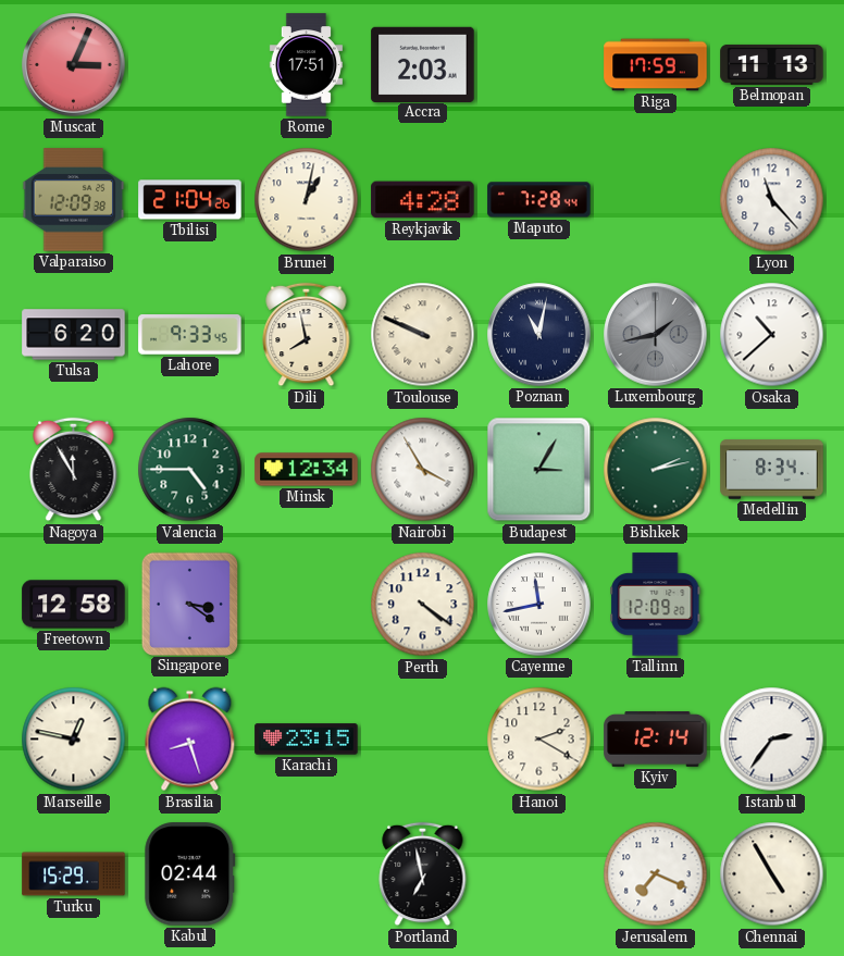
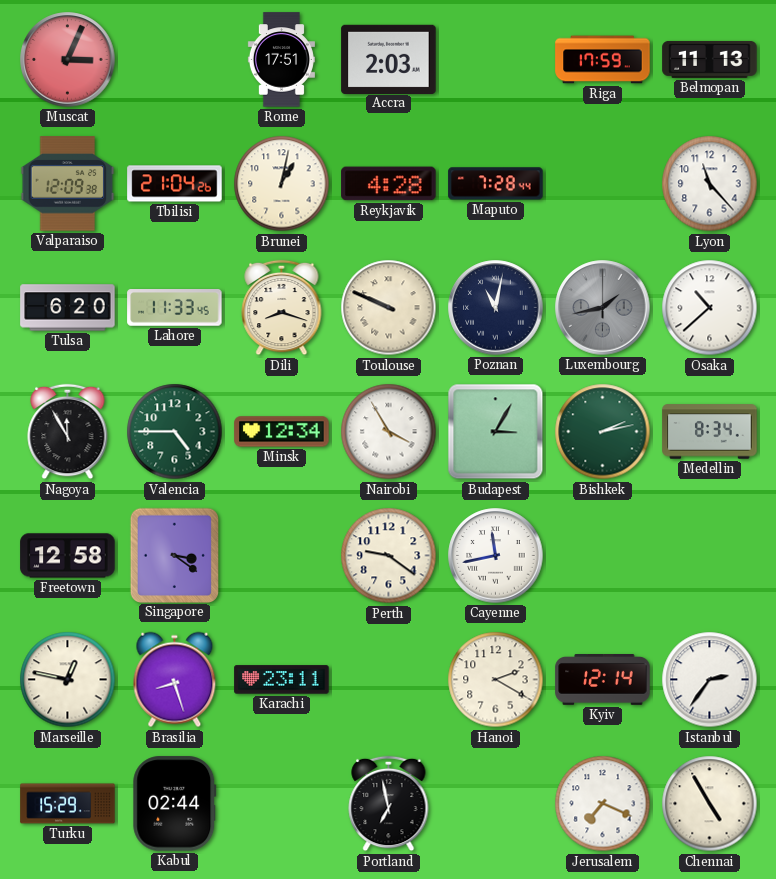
Lahore: 9:33 -> 11:33 (175, 308)
Dili: 7:58 -> 8:18 (282, 308)
Perth: 4:21 -> 9:21 (389, 556)
Tallinn: 12:09 -> none (656, 605)
Karachi: 23:15 -> 23:11 (282, 680)
